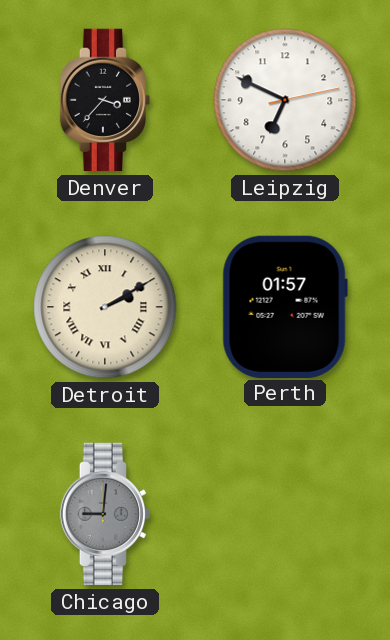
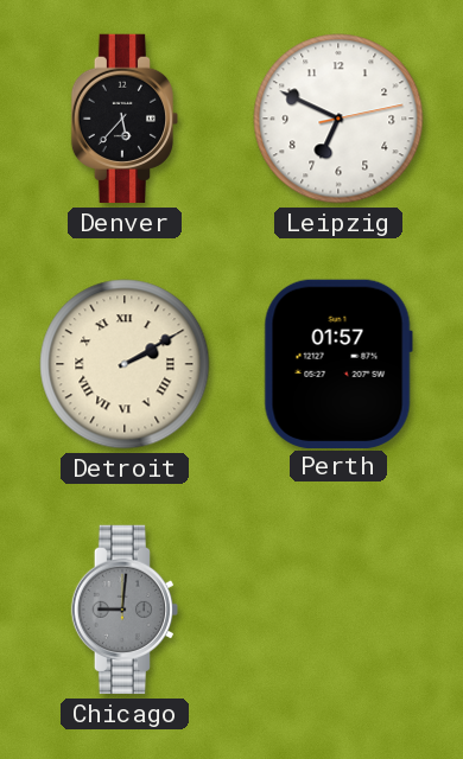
Denver: 3:37 -> 5:37 (125, 119)
